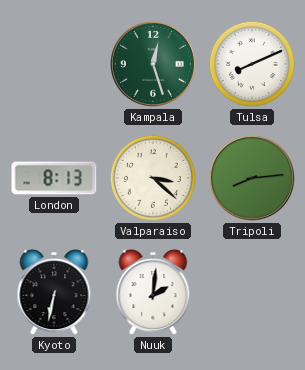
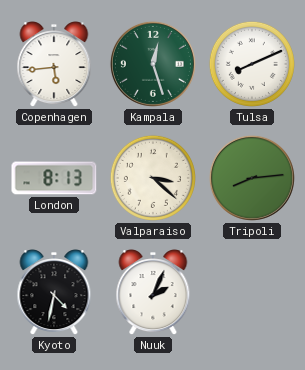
Copenhagen: none -> 5:44 (54, 65)
Kyoto: 6:32 -> 4:32 (54, 293)
Nuuk: 2:01 -> 2:04 (153, 293)
